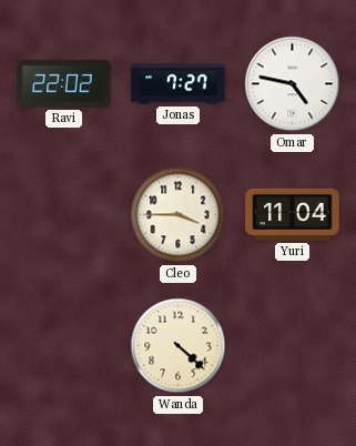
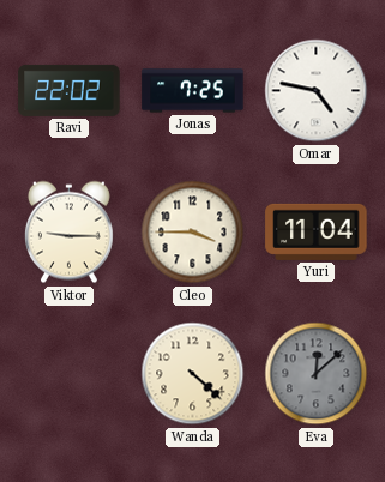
Jonas: 7:27 -> 7:25 (193, 91)
Viktor: none -> 9:15 (68, 233)
Eva: none -> 12:08 (317, 374)
